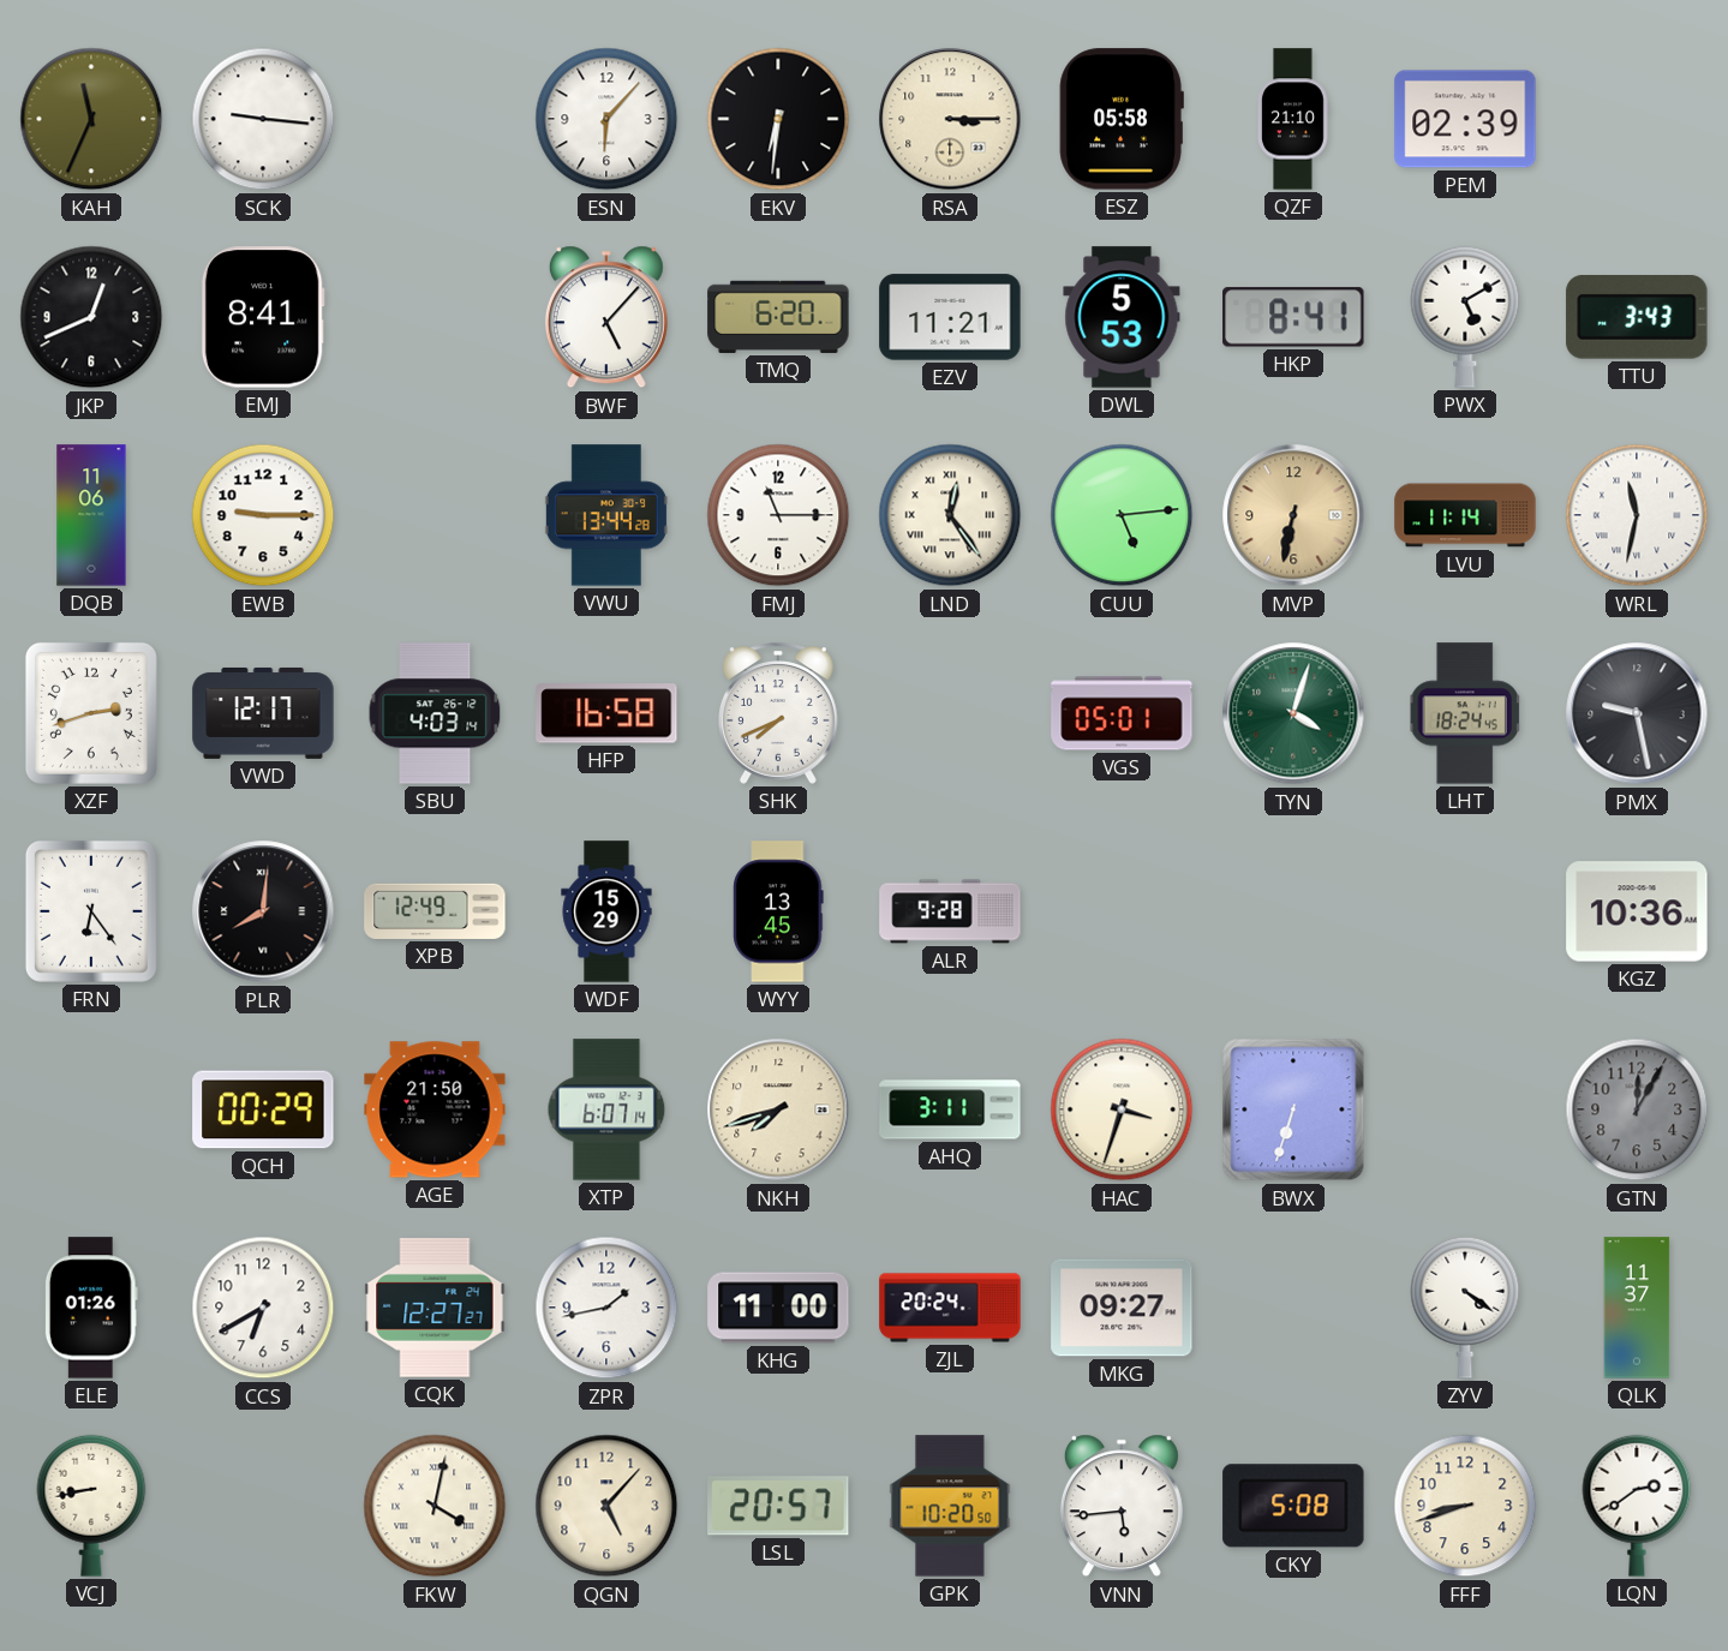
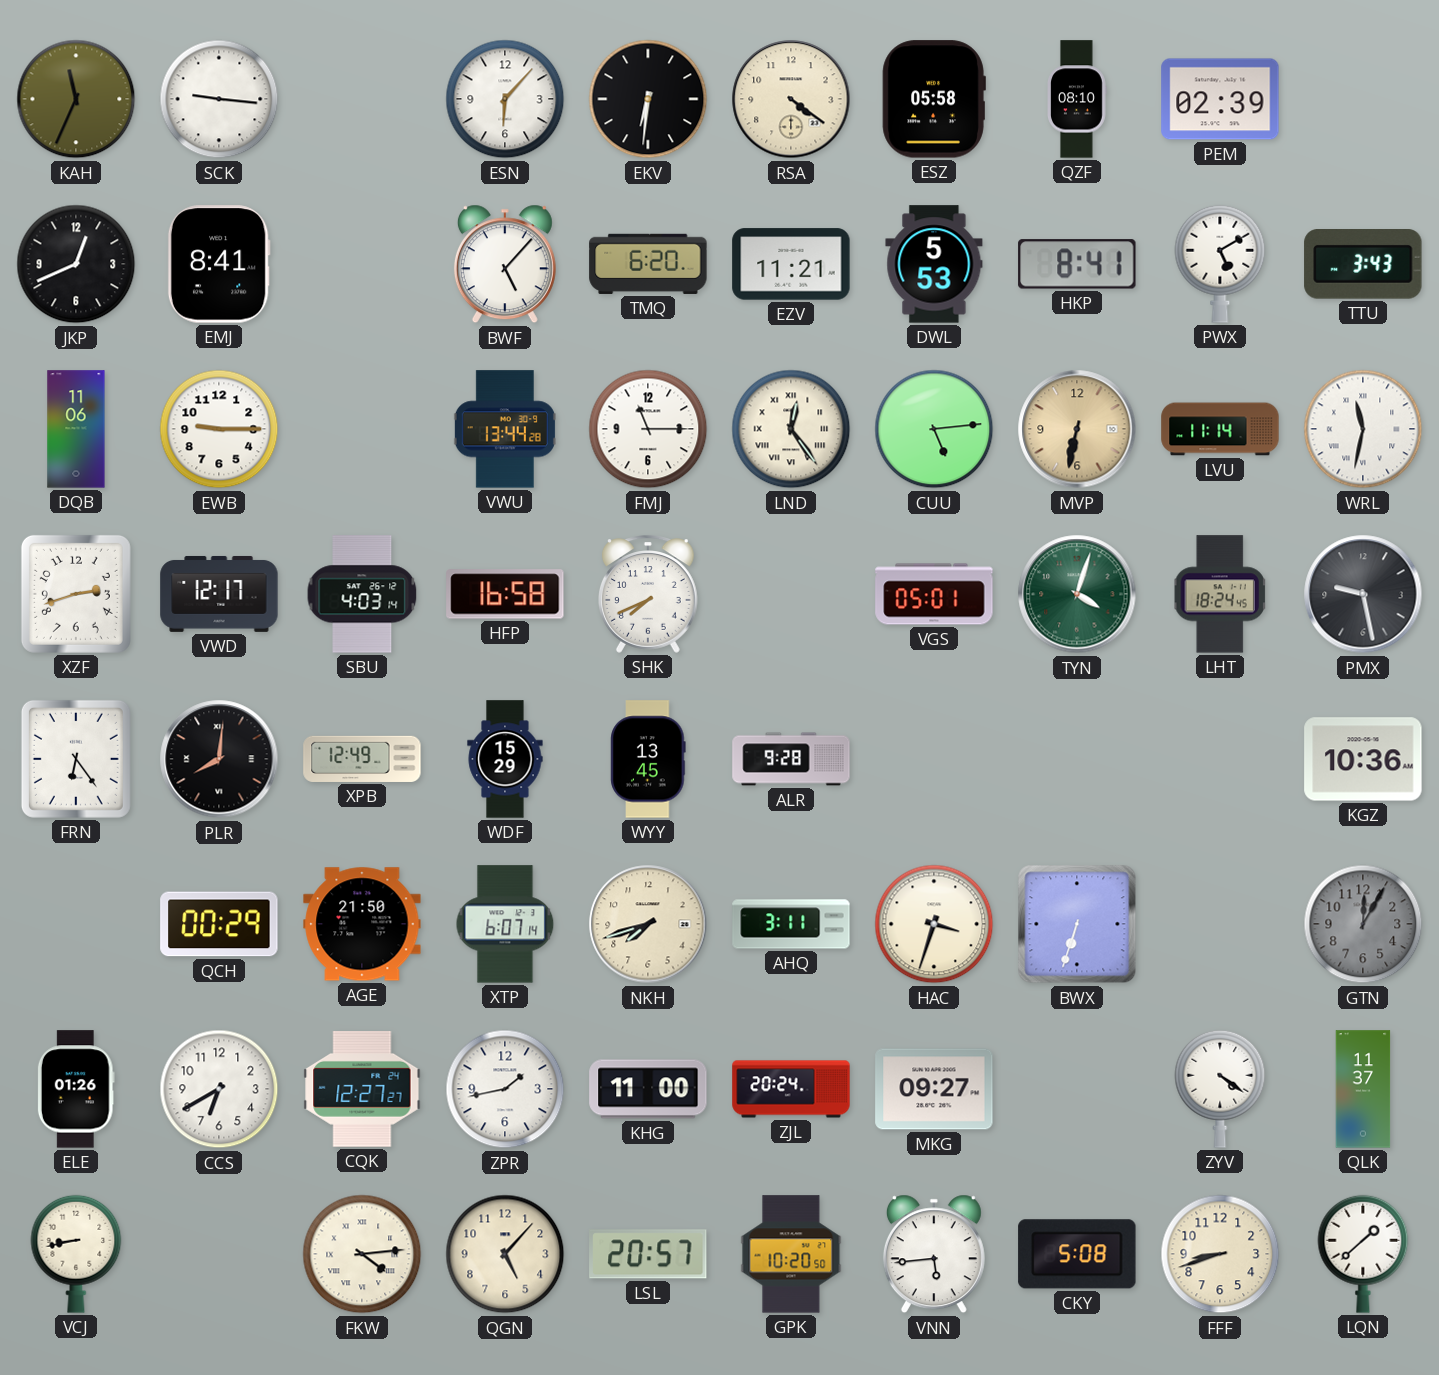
RSA: 3:15 -> 4:21 (791, 99)
QZF: 21:10 -> 08:10 (1077, 99)
FKW: 4:02 -> 4:14 (362, 1254)
LQN: 2:39 -> 1:38 (1363, 1254)
